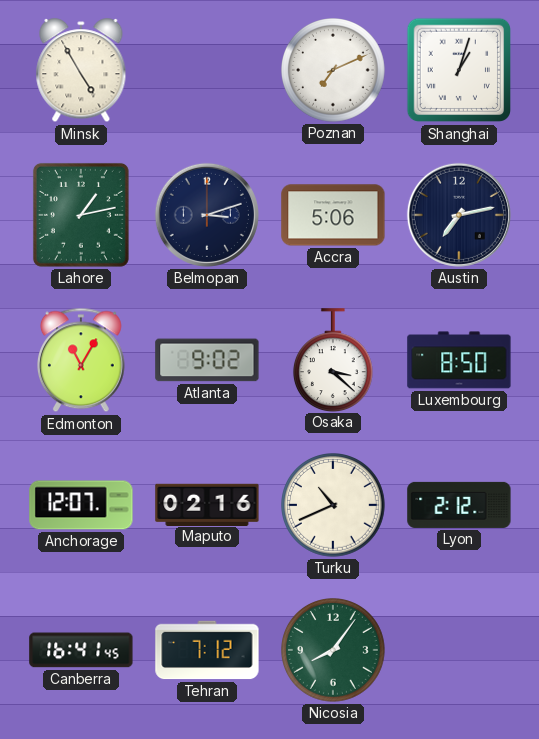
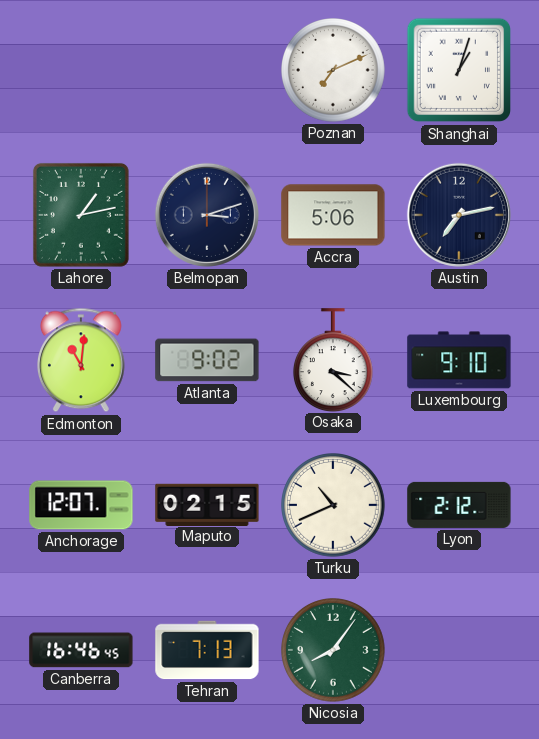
Minsk: 4:55 -> none (81, 71)
Edmonton: 11:05 -> 11:01 (82, 360)
Luxembourg: 8:50 -> 9:10 (459, 360)
Maputo: 02:16 -> 02:15 (207, 504)
Canberra: 16:41 -> 16:46 (81, 650)
Tehran: 7:12 -> 7:13 (207, 650)
